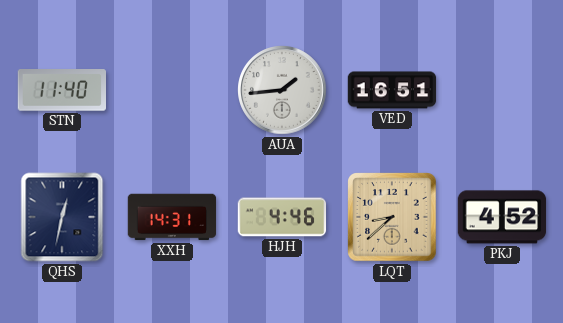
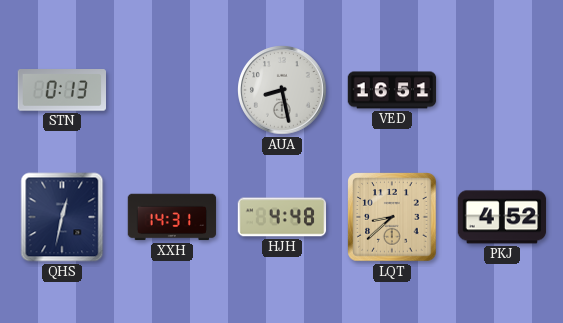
STN: 11:40 -> 0:13 (61, 90)
AUA: 1:44 -> 8:28 (282, 90)
HJH: 4:46 -> 4:48 (282, 217)
